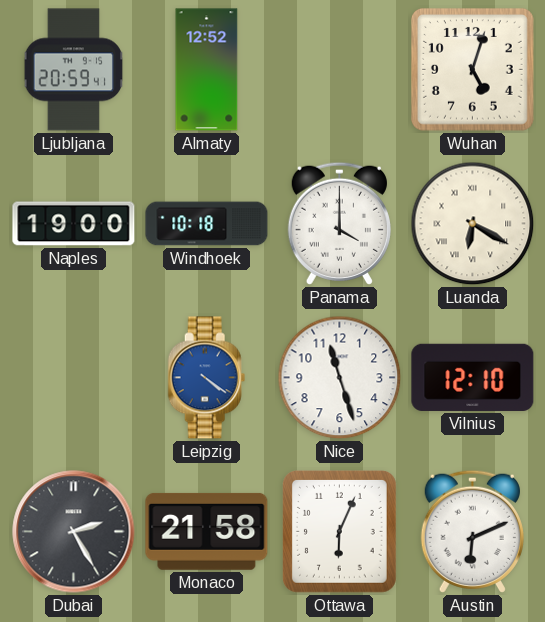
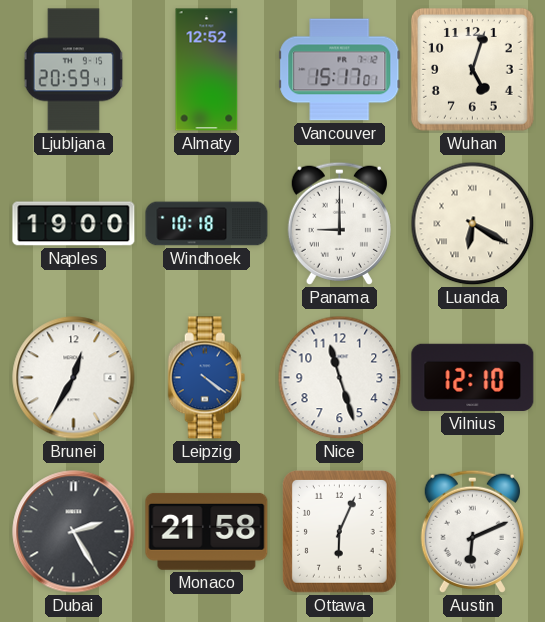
Vancouver: none -> 15:17 (340, 70)
Panama: 4:00 -> 9:00 (339, 223)
Brunei: none -> 12:35 (74, 378)
